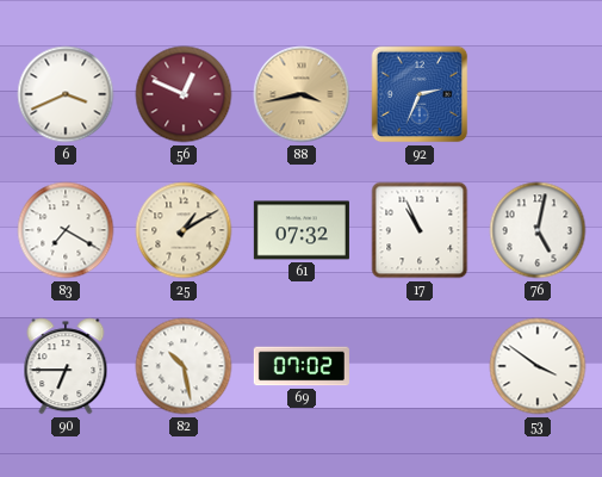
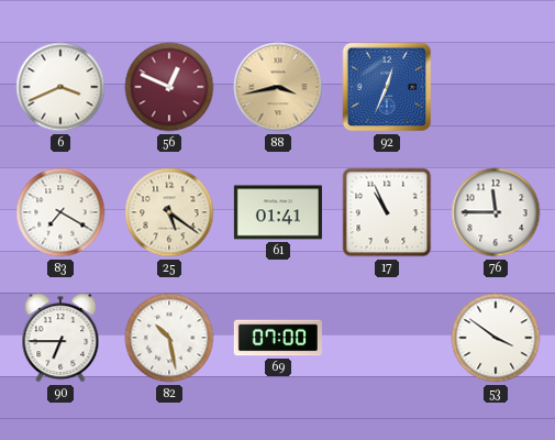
92: 2:34 -> 12:34 (387, 87)
25: 1:10 -> 5:21 (169, 212)
61: 07:32 -> 01:41 (278, 212)
76: 5:02 -> 11:45 (496, 212)
69: 07:02 -> 07:00 (278, 338)
